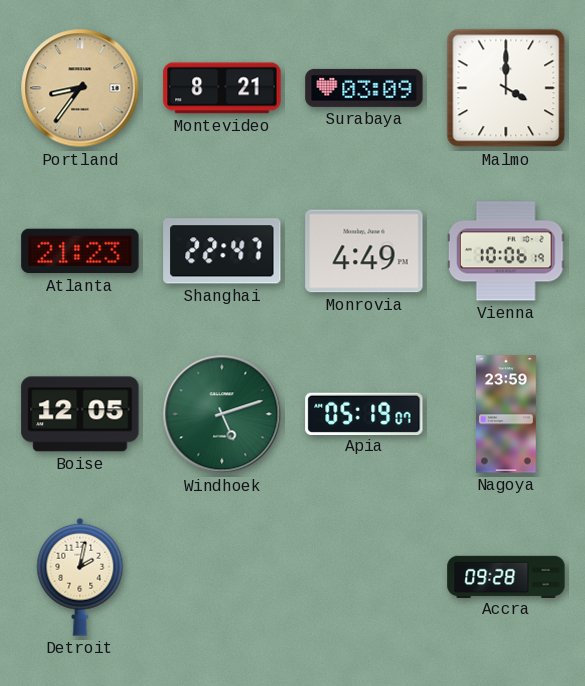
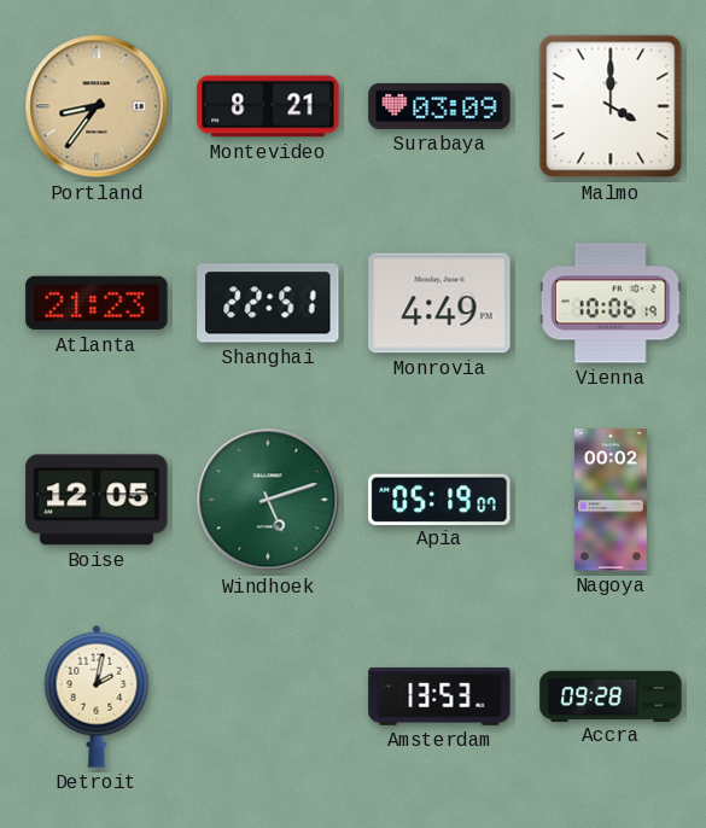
Shanghai: 22:47 -> 22:51 (268, 303)
Nagoya: 23:59 -> 00:02 (612, 500)
Amsterdam: none -> 13:53 (439, 696)
